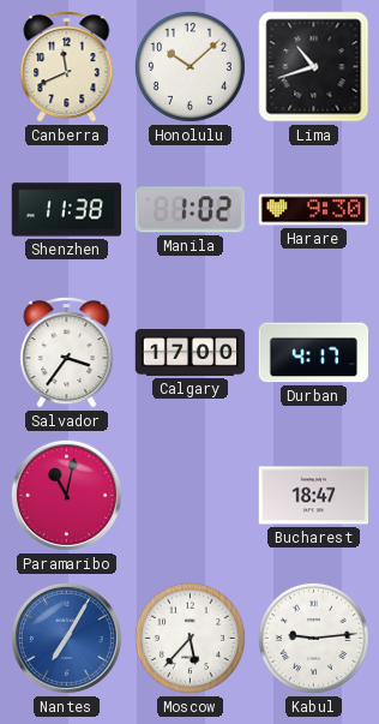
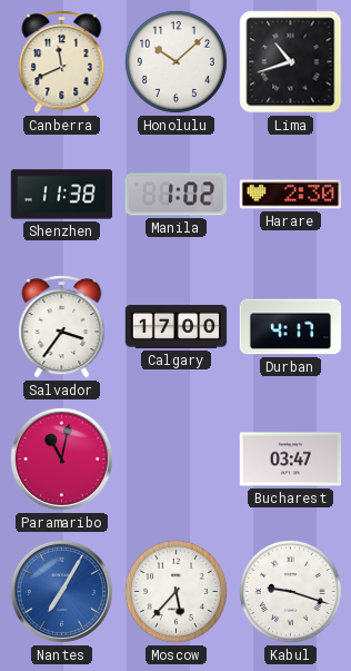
Harare: 9:30 -> 2:30 (291, 195)
Bucharest: 18:47 -> 03:47 (291, 460)
Kabul: 9:14 -> 9:18 (290, 591)
